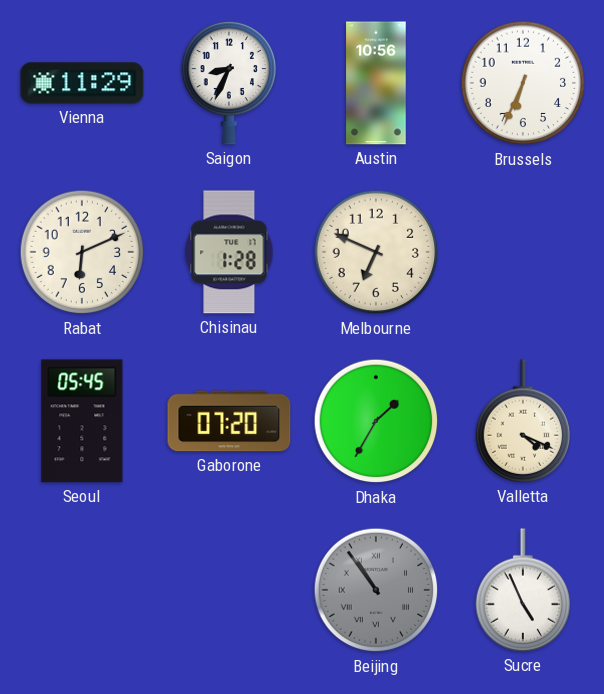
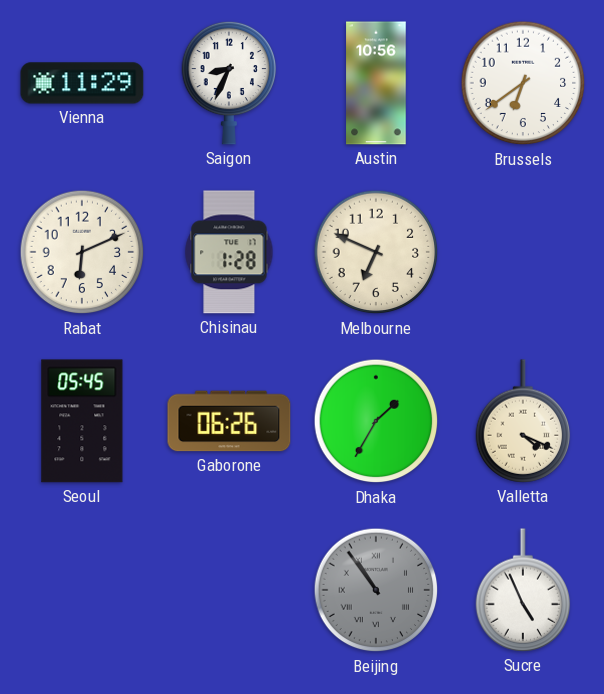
Brussels: 6:34 -> 6:39 (523, 83)
Gaborone: 07:20 -> 06:26 (229, 421)
